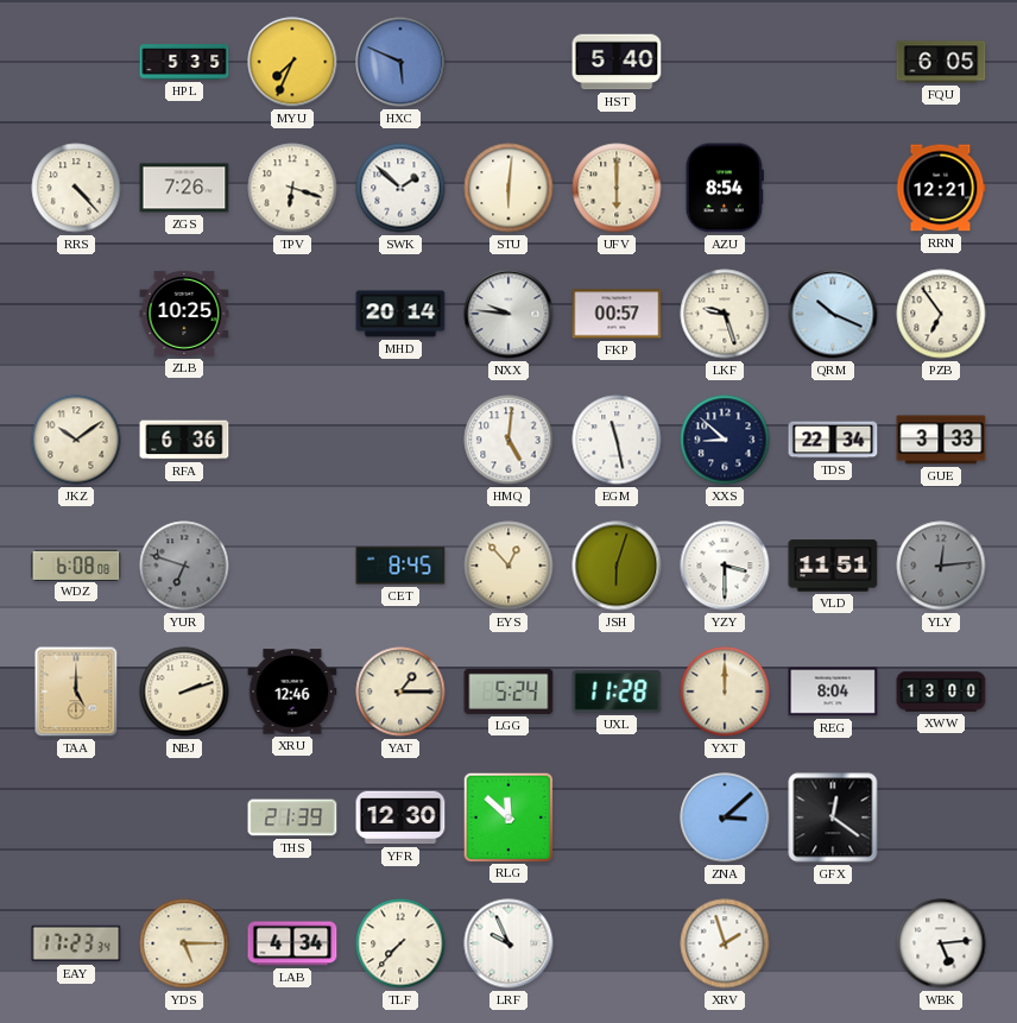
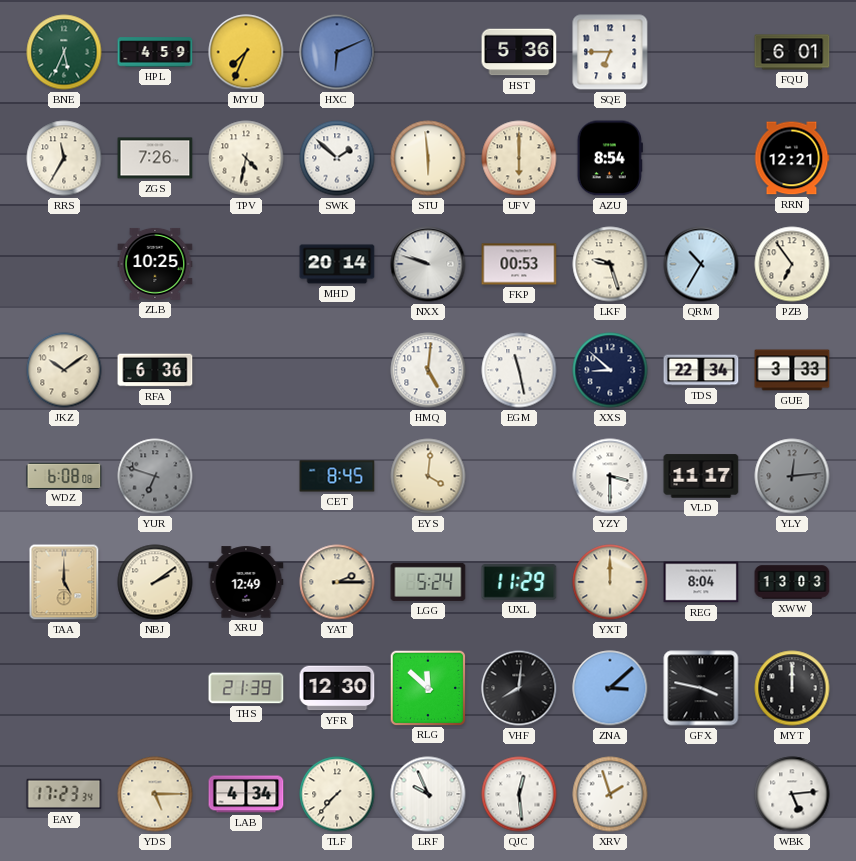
BNE: none -> 5:34 (64, 52)
HPL: 5:35 -> 4:59 (155, 52)
HXC: 5:49 -> 6:11 (337, 52)
HST: 5:40 -> 5:36 (519, 52)
SQE: none -> 6:45 (610, 52)
FQU: 6:05 -> 6:01 (792, 52)
RRS: 4:23 -> 11:35 (64, 158)
TPV: 6:18 -> 4:32 (246, 158)
STU: 6:01 -> 5:59 (428, 158)
NXX: 9:46 -> 9:48 (428, 264)
FKP: 00:57 -> 00:53 (519, 264)
QRM: 10:19 -> 10:35 (701, 264)
EYS: 12:53 -> 4:01 (428, 476)
JSH: 6:03 -> none (617, 566)
VLD: 11:51 -> 11:17 (701, 476)
NBJ: 2:12 -> 2:09 (155, 582)
XRU: 12:46 -> 12:49 (246, 582)
YAT: 1:15 -> 2:15 (337, 582)
UXL: 11:28 -> 11:29 (519, 582)
XWW: 13:00 -> 13:03 (792, 582)
VHF: none -> 8:01 (519, 688)
GFX: 12:21 -> 3:47 (701, 688)
MYT: none -> 12:00 (792, 688)
QJC: none -> 12:29 (519, 794)
